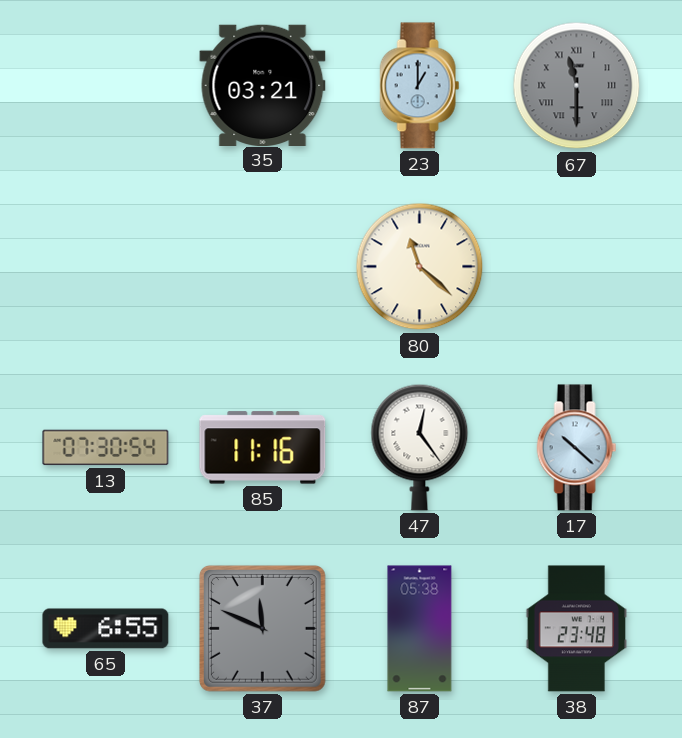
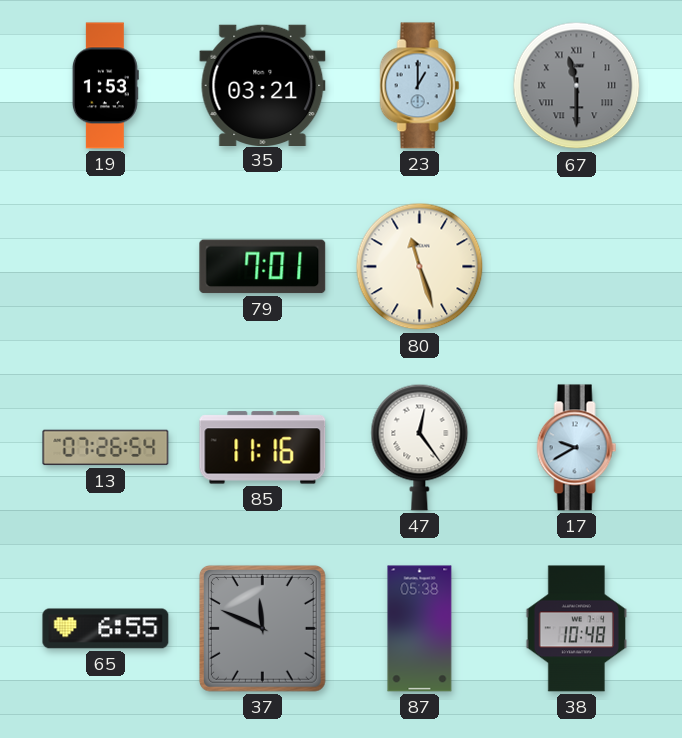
19: none -> 1:53 (105, 86)
79: none -> 7:01 (263, 267)
80: 11:22 -> 11:27 (420, 267)
13: 07:30 -> 07:26 (106, 448)
17: 10:22 -> 9:40 (577, 448)
38: 23:48 -> 10:48 (577, 629)
